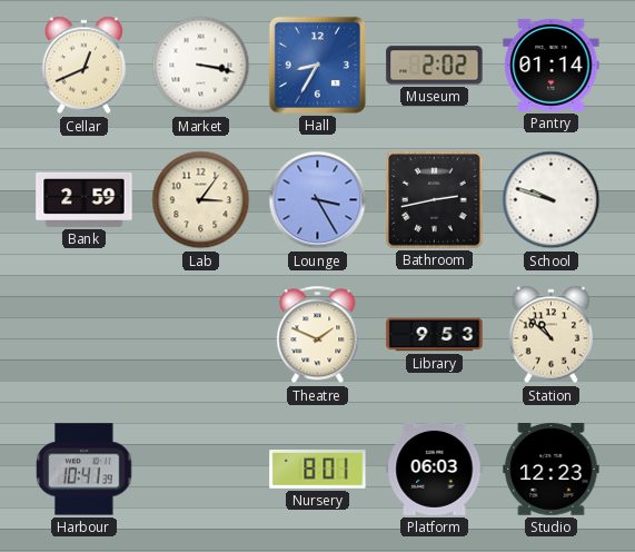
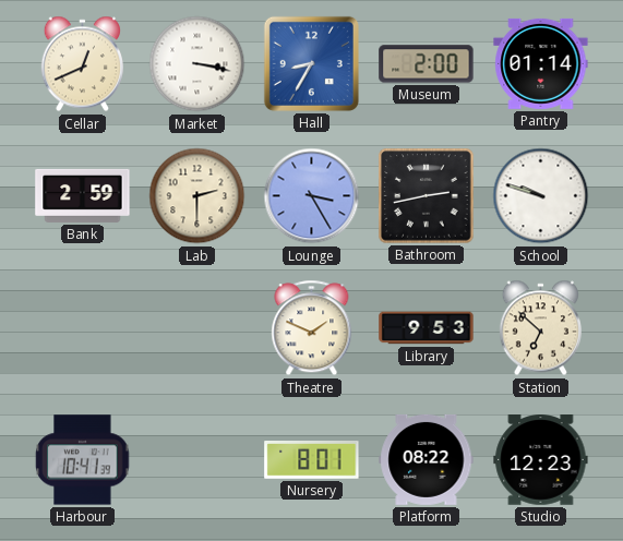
Museum: 2:02 -> 2:00 (427, 64)
Lab: 3:06 -> 2:30 (197, 196)
Station: 10:52 -> 6:52 (540, 328)
Platform: 06:03 -> 08:22 (427, 459)
